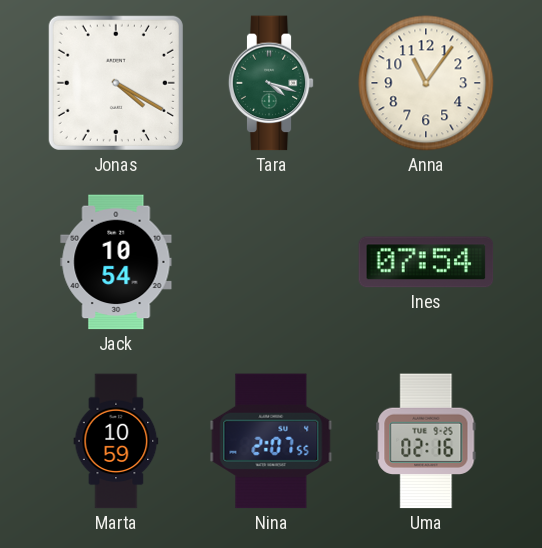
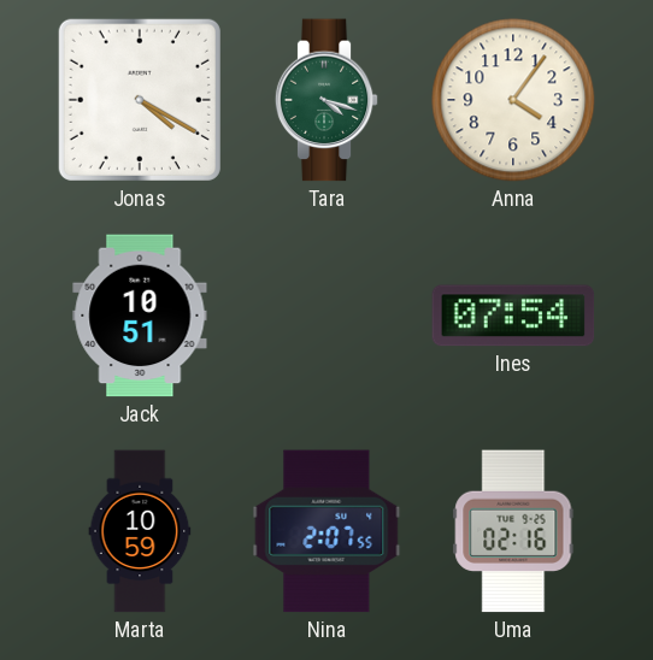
Anna: 11:06 -> 4:06 (513, 100)
Jack: 10:54 -> 10:51 (140, 316)
